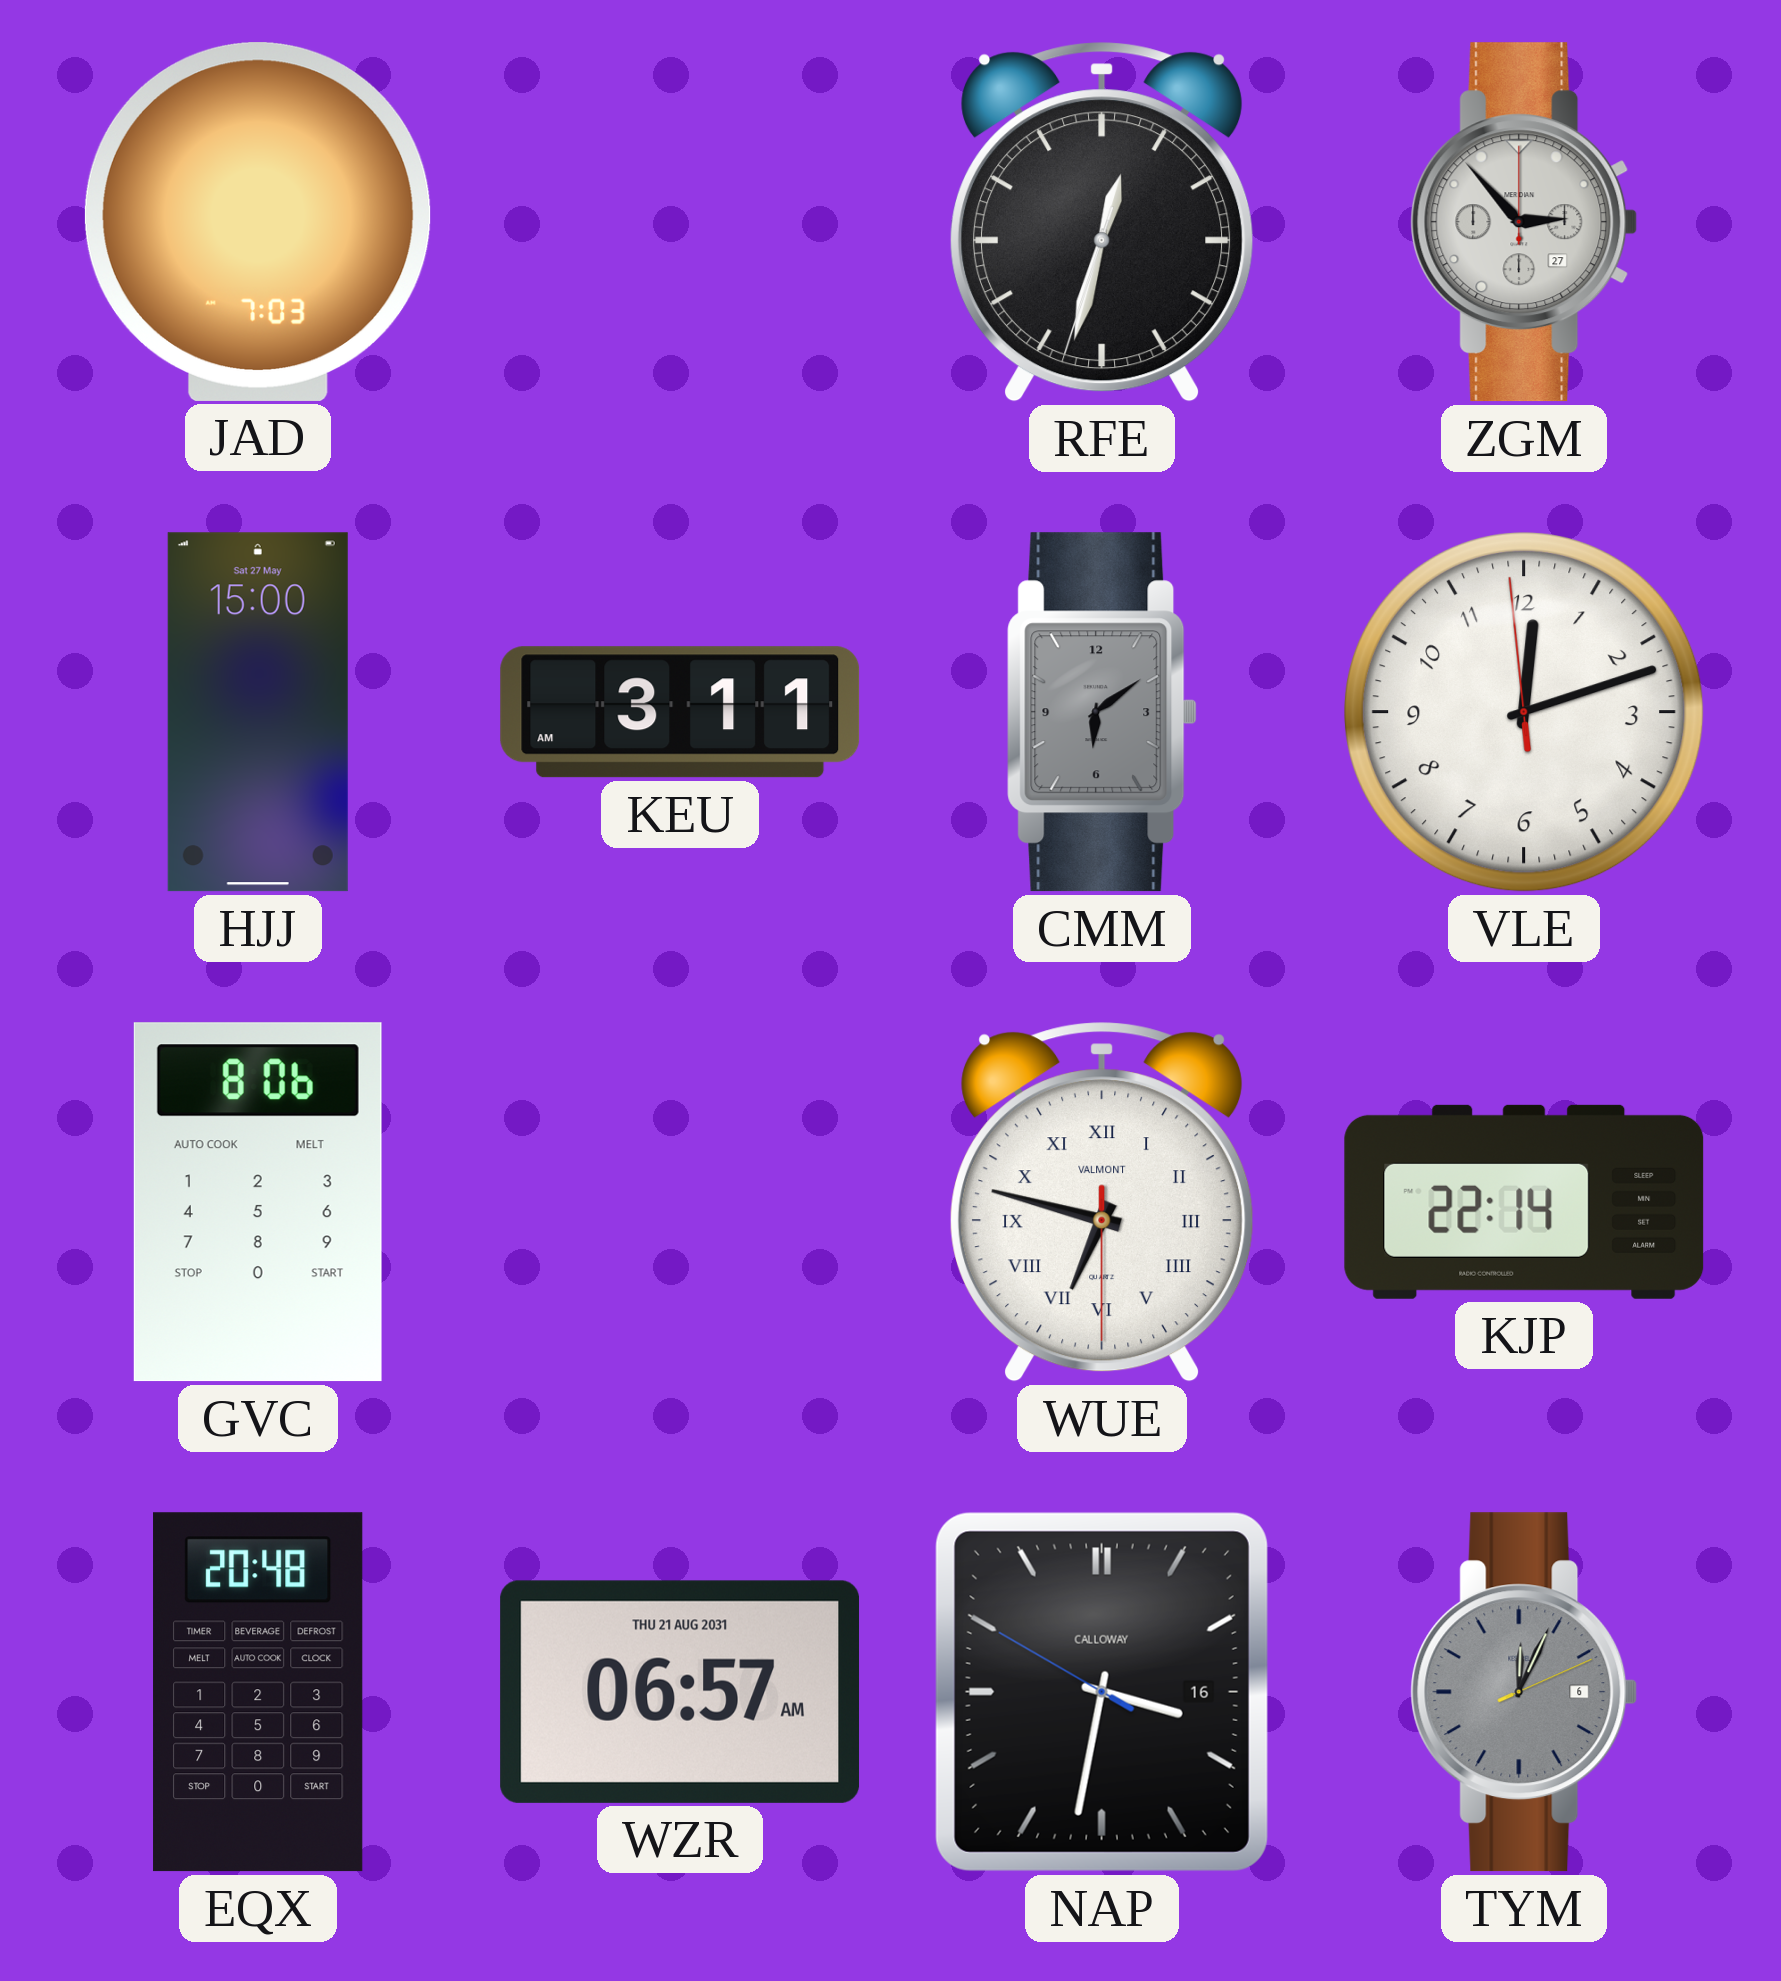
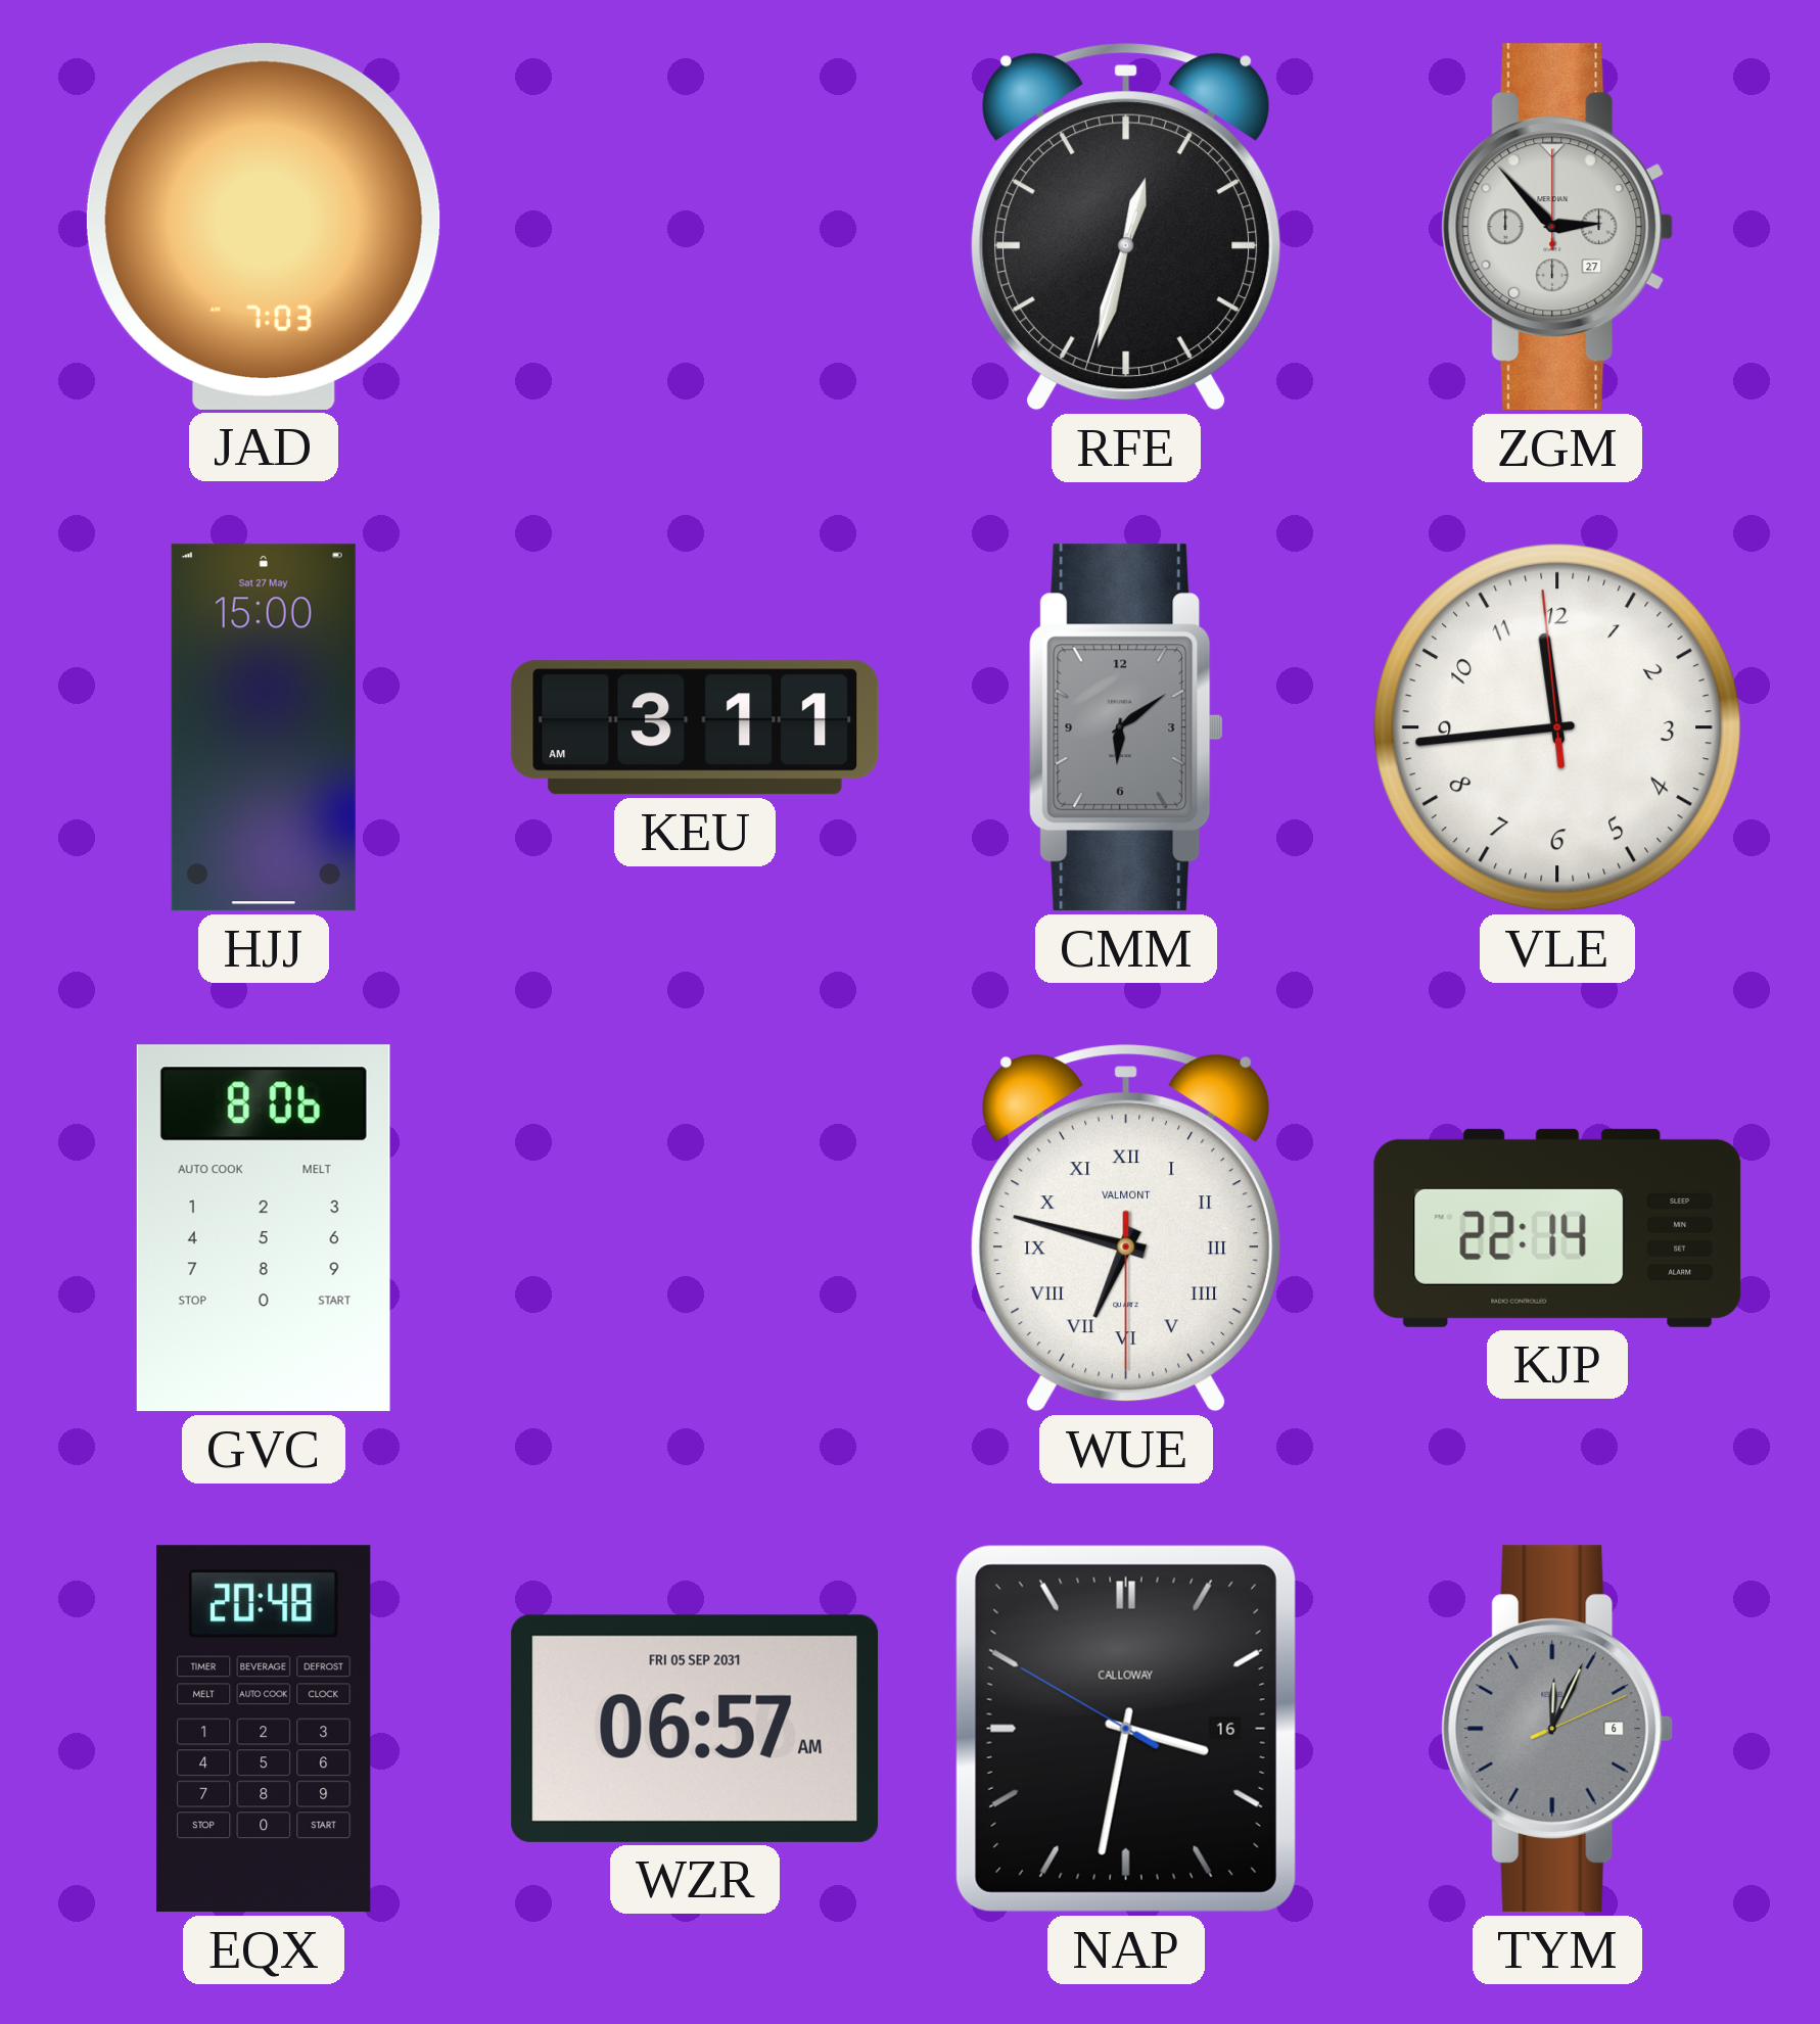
VLE: 12:11 -> 11:43 (1557, 727)
WZR date: THU 21 AUG 2031 -> FRI 05 SEP 2031 (695, 1729)
